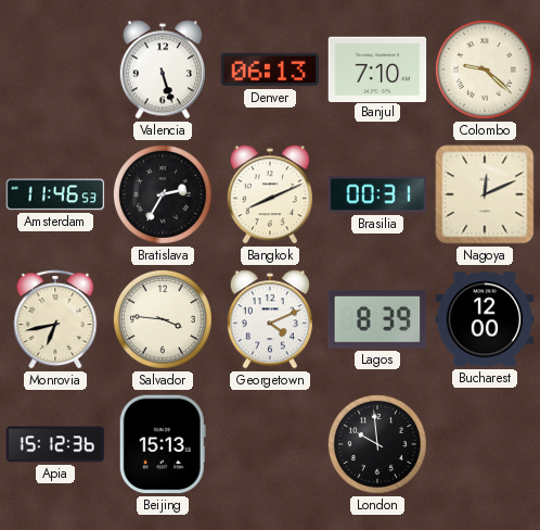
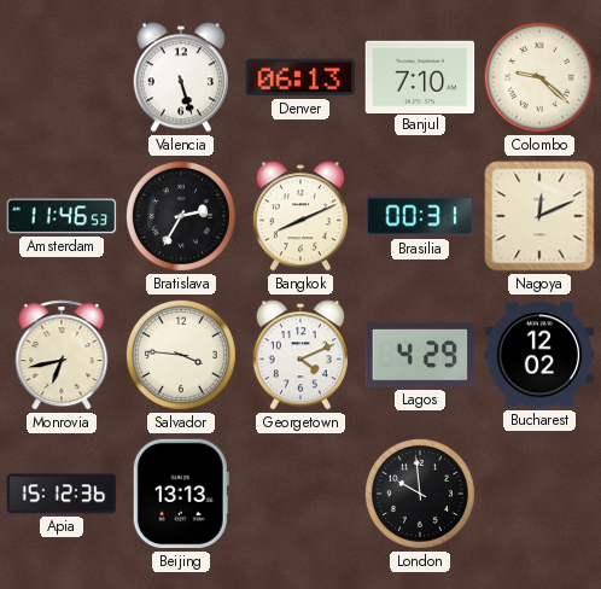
Lagos: 8:39 -> 4:29 (420, 355)
Bucharest: 12:00 -> 12:02 (539, 355)
Beijing: 15:13 -> 13:13 (181, 494)
